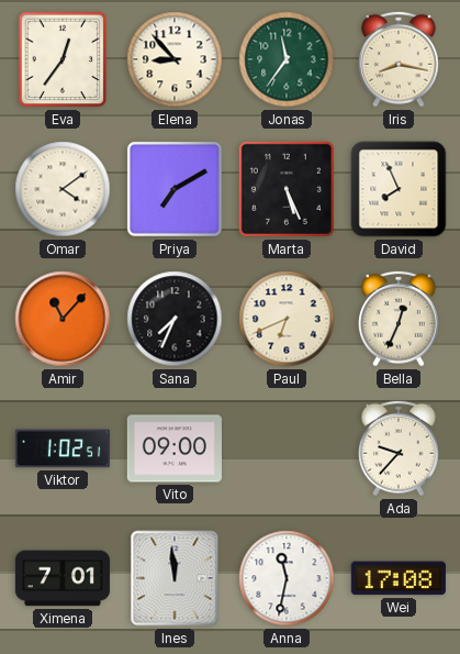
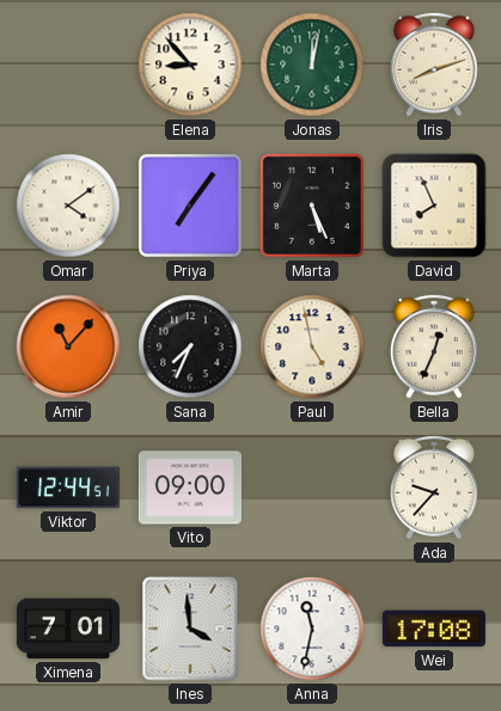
Eva: 12:36 -> none (63, 59)
Jonas: 11:36 -> 12:02 (312, 65)
Iris: 8:17 -> 8:12 (435, 65)
Priya: 7:10 -> 7:06 (190, 206)
Paul: 6:41 -> 4:58 (312, 347)
Viktor: 1:02 -> 12:44 (68, 488)
Ines: 11:59 -> 3:59 (190, 629)
